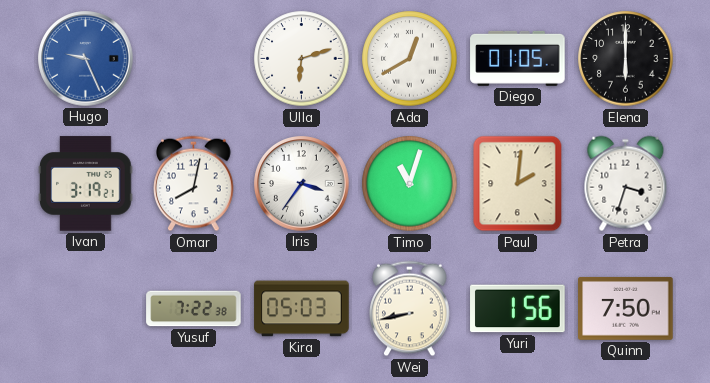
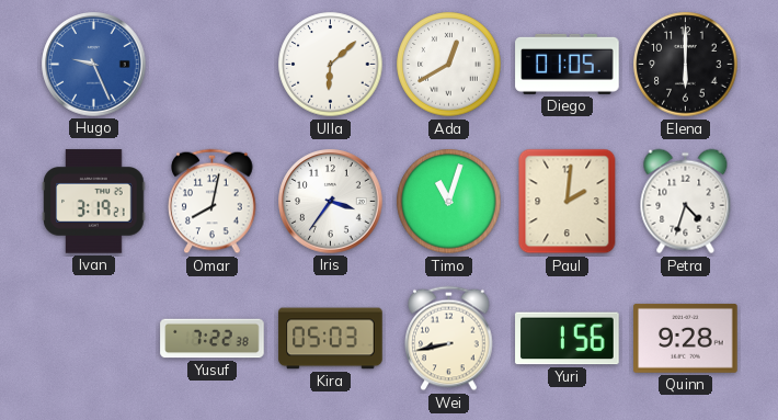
Ulla: 6:12 -> 6:08 (331, 65)
Petra: 3:33 -> 4:33 (686, 202)
Quinn: 7:50 -> 9:28 (686, 339)
